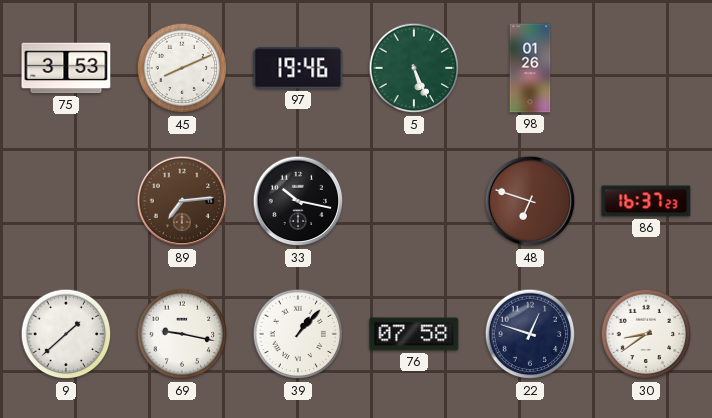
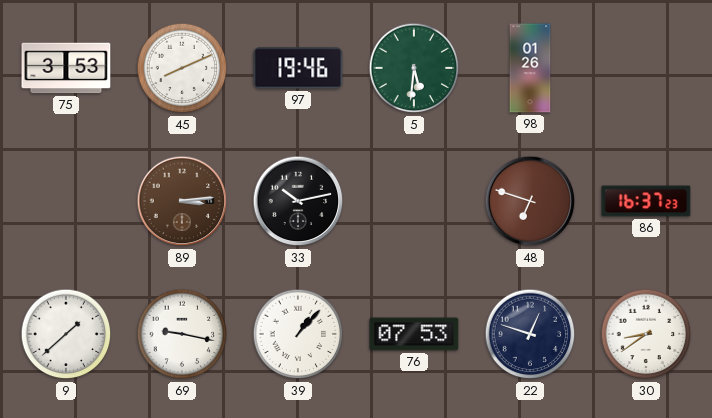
5: 5:26 -> 5:31 (414, 68)
89: 7:14 -> 3:14 (182, 201)
33: 10:17 -> 10:13 (298, 201)
76: 07:58 -> 07:53 (414, 334)
